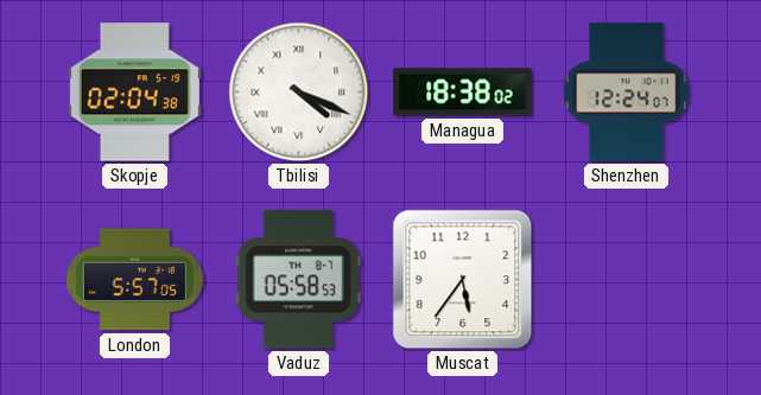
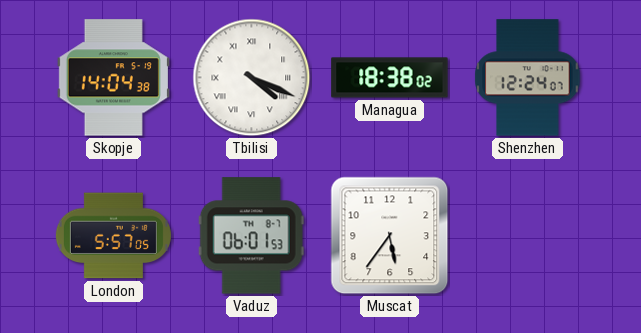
Skopje: 02:04 -> 14:04 (113, 78)
Vaduz: 05:58 -> 06:01 (251, 236)
